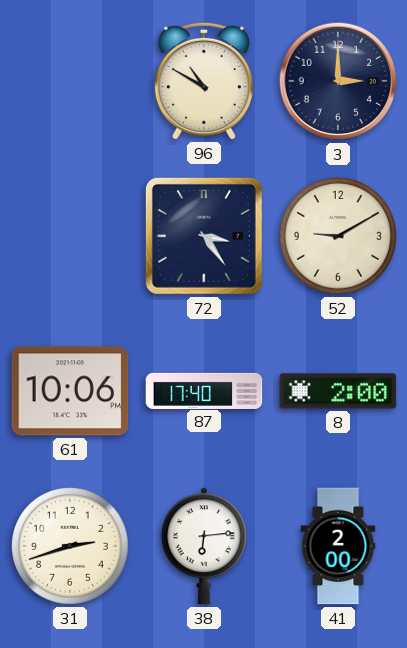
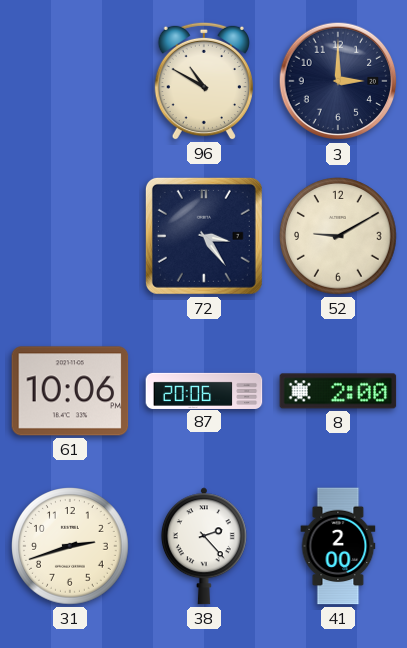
87: 17:40 -> 20:06 (204, 390)
38: 6:14 -> 2:23 (204, 546)
